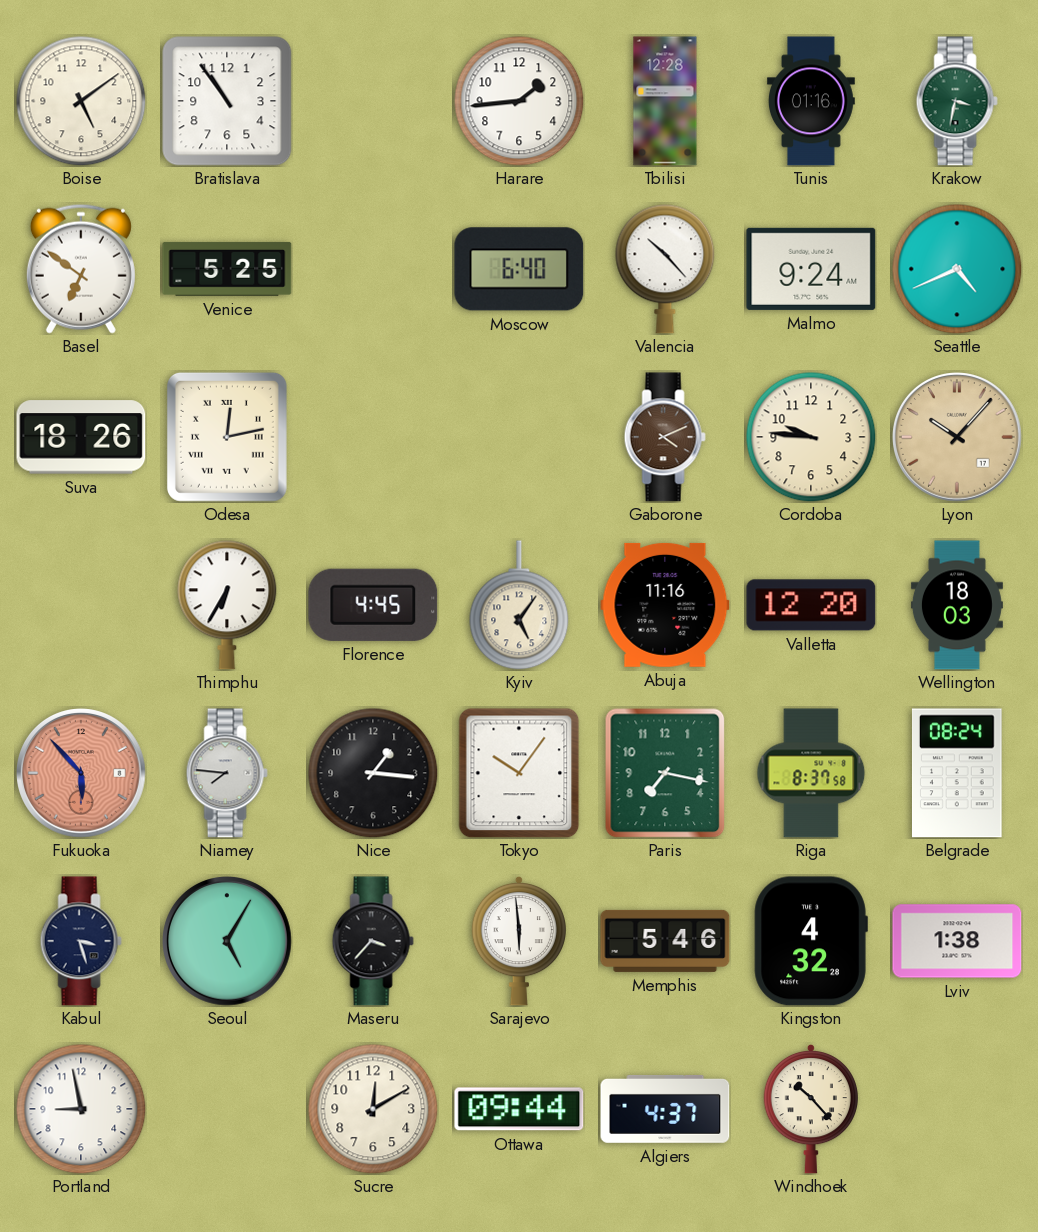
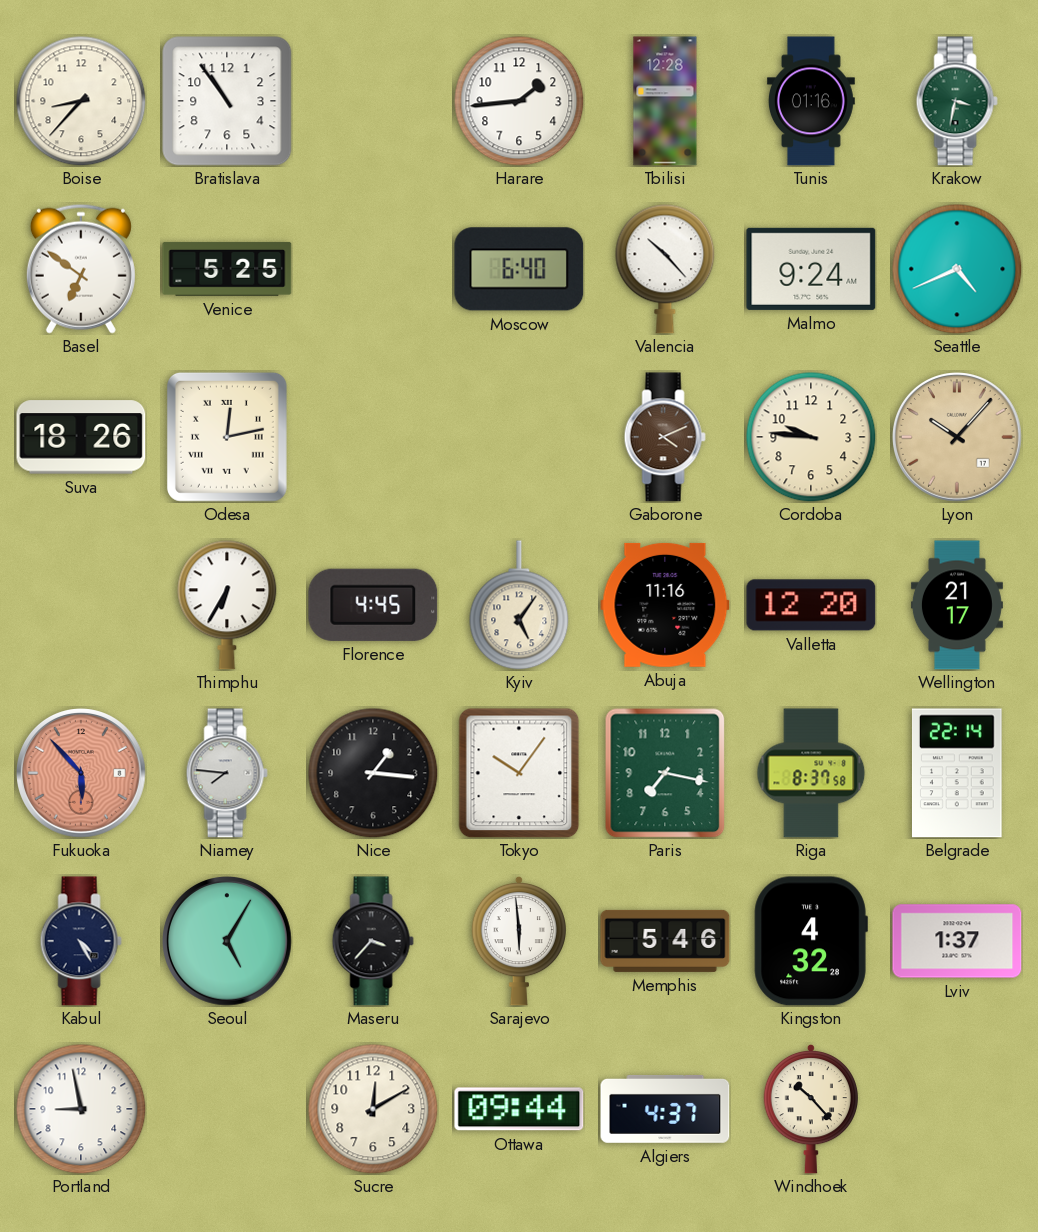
Boise: 5:09 -> 8:37 (81, 101)
Wellington: 18:03 -> 21:17 (957, 605)
Belgrade: 08:24 -> 22:14 (957, 773)
Kabul: 3:27 -> 4:25 (81, 941)
Lviv: 1:38 -> 1:37 (957, 941)
